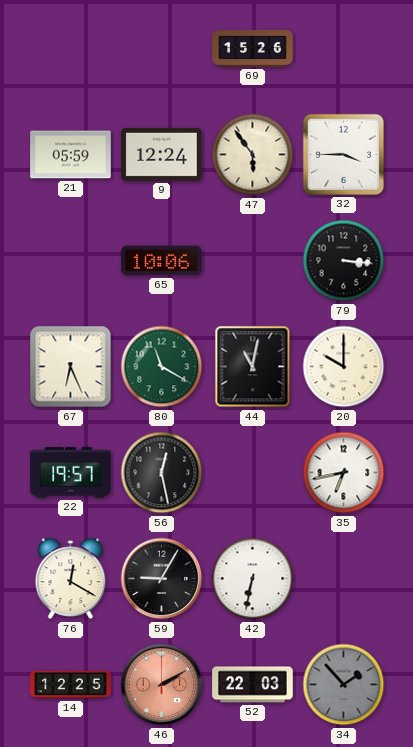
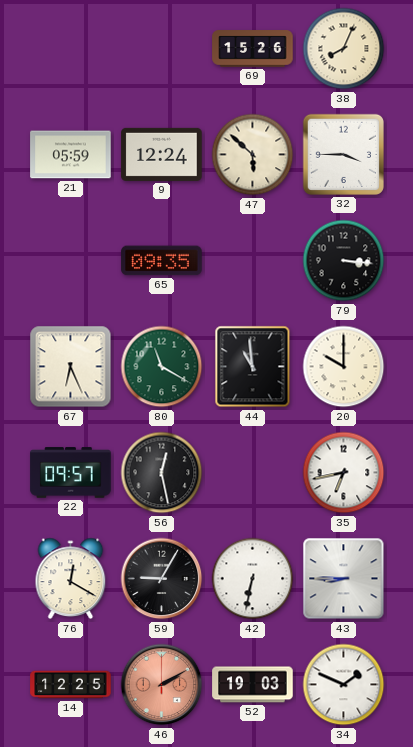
38: none -> 8:04 (344, 49)
47: 5:54 -> 5:52 (253, 155)
65: 10:06 -> 09:35 (162, 261)
44: 11:02 -> 10:59 (253, 367)
22: 19:57 -> 09:57 (71, 473)
43: none -> 8:45 (344, 579)
52: 22:03 -> 19:03 (253, 685)
34: 1:53 -> 1:49 (344, 685)
34 dial: grey -> white (344, 685)
